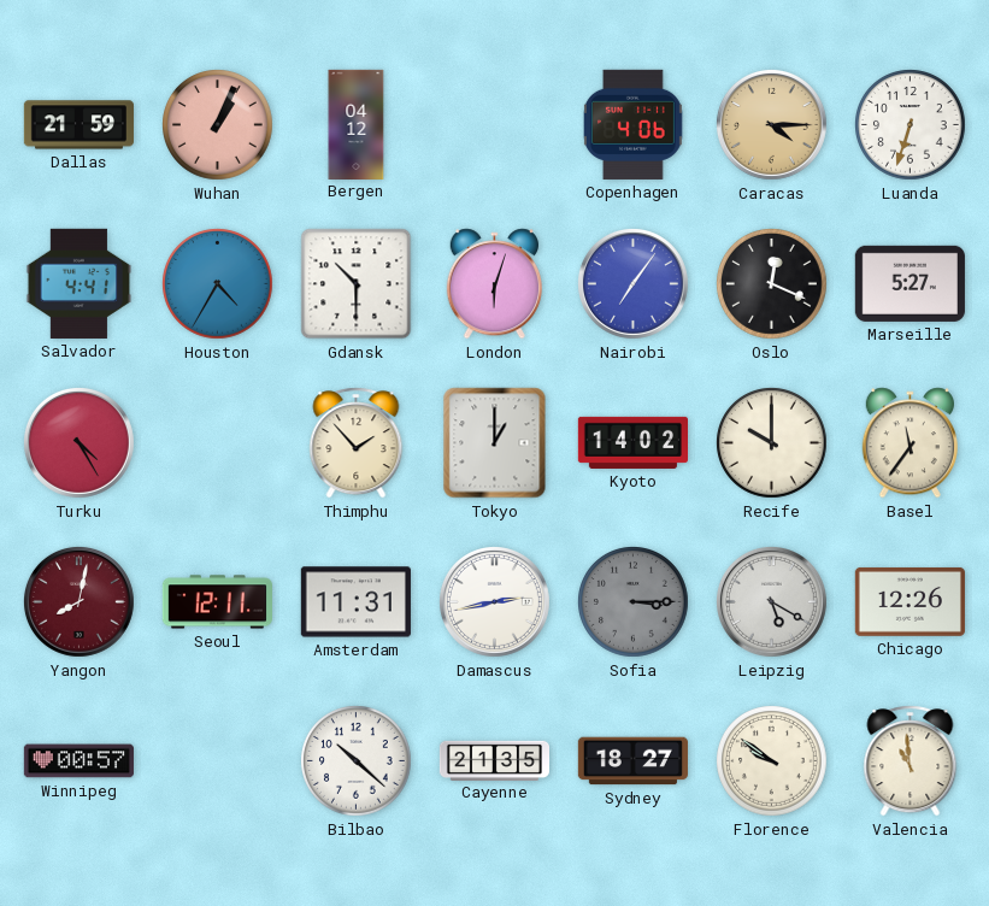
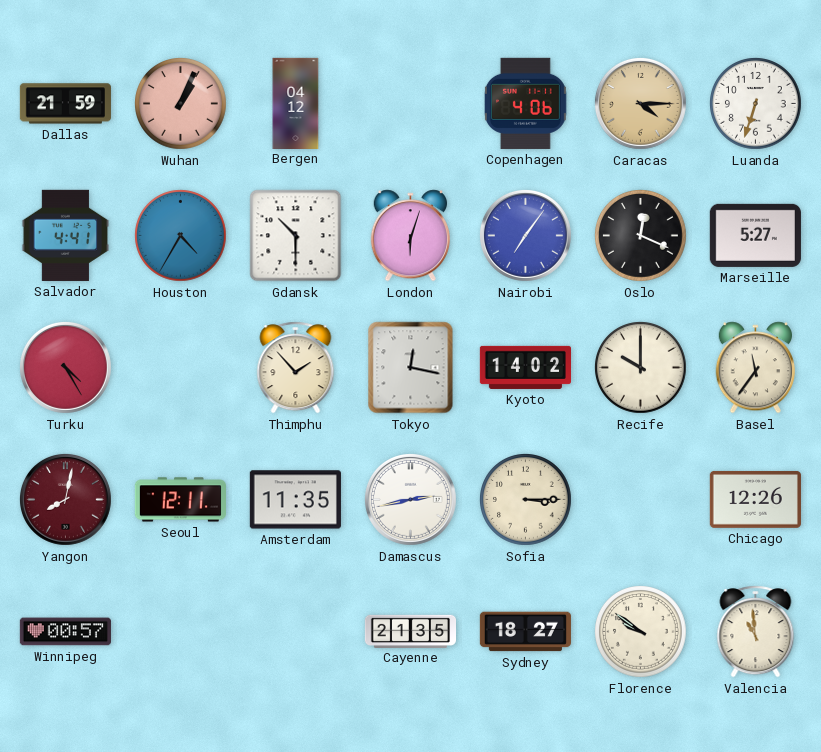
Tokyo: 1:00 -> 12:17 (411, 368)
Amsterdam: 11:31 -> 11:35 (295, 500)
Sofia dial: grey -> cream (526, 500)
Leipzig: 5:20 -> none (771, 601)
Bilbao: 10:22 -> none (357, 761)
